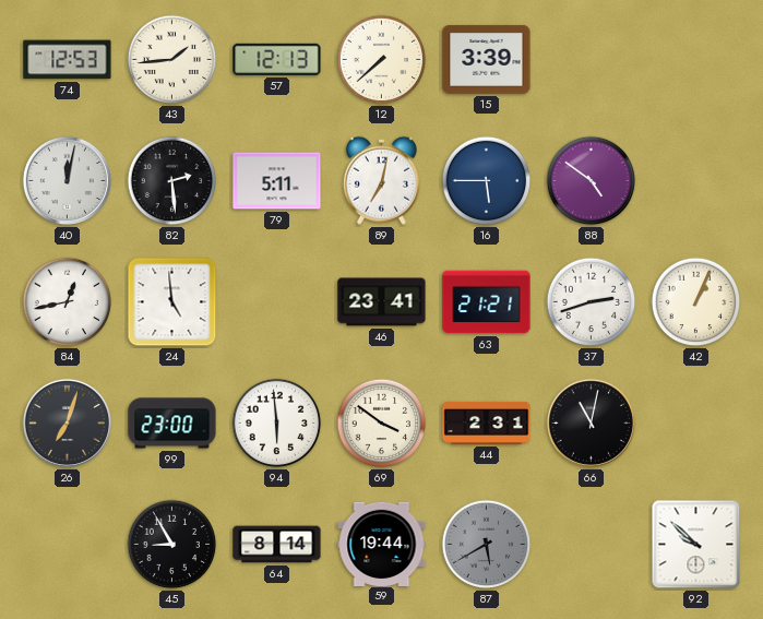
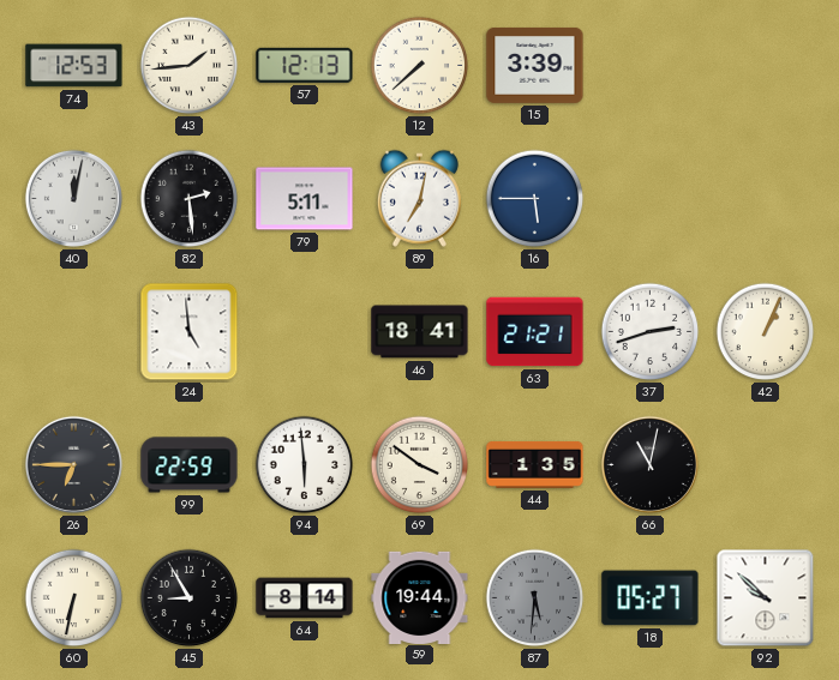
88: 4:51 -> none (592, 181)
84: 12:43 -> none (68, 302)
46: 23:41 -> 18:41 (420, 332)
26: 7:03 -> 6:45 (73, 464)
99: 23:00 -> 22:59 (190, 465)
44: 2:31 -> 1:35 (535, 464)
60: none -> 6:32 (74, 598)
87: 5:40 -> 5:31 (535, 598)
18: none -> 05:27 (651, 598)
